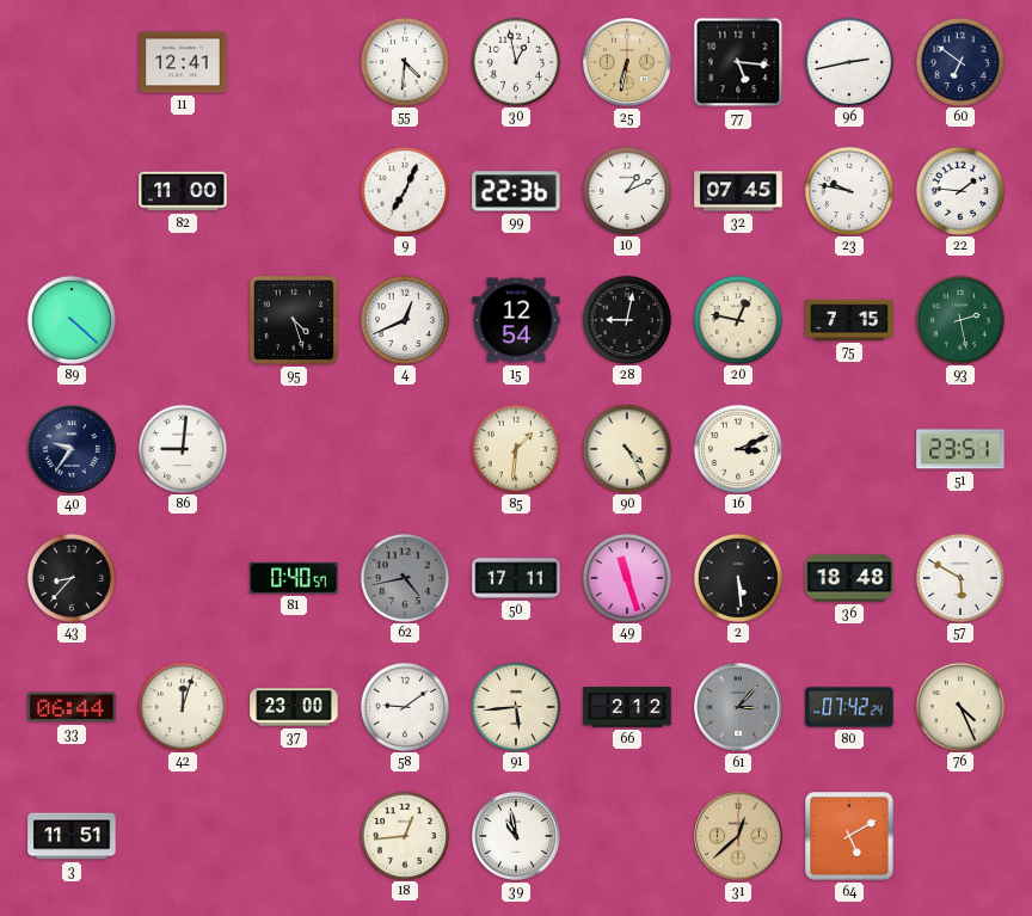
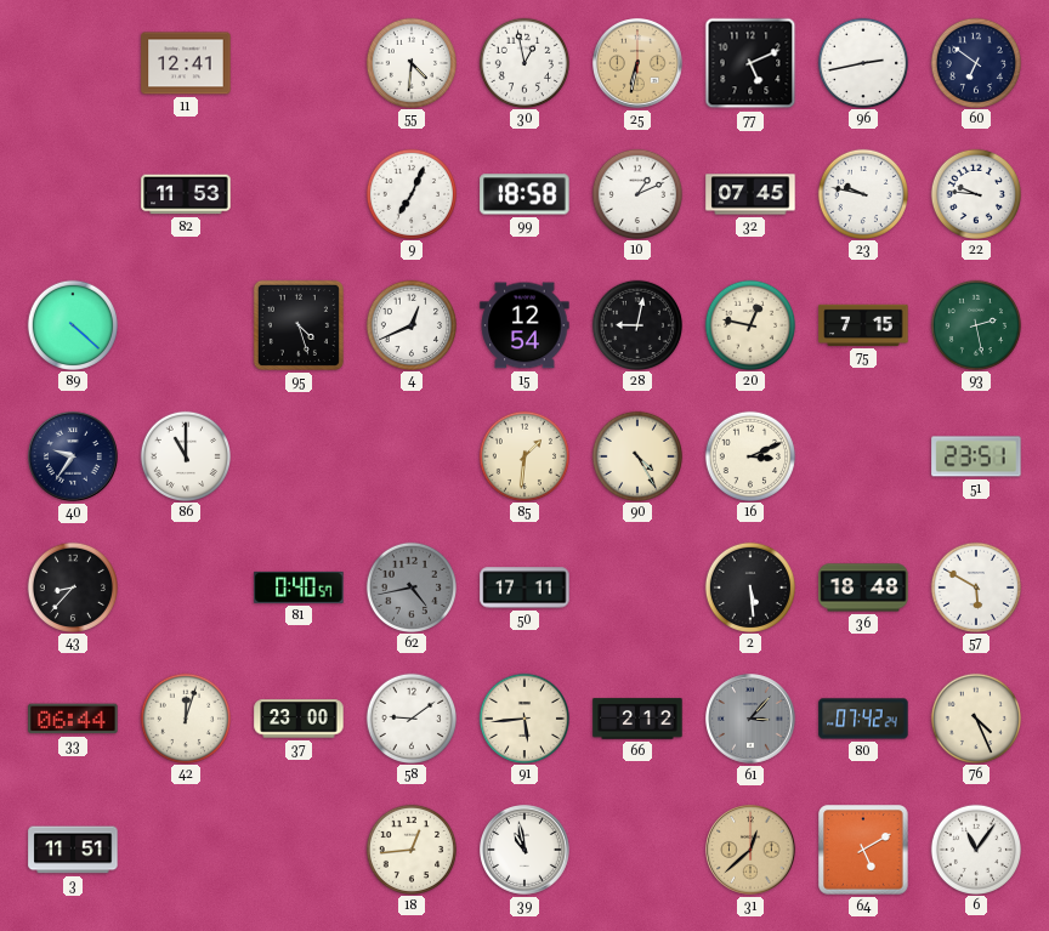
77: 5:16 -> 5:11 (750, 63)
82: 11:00 -> 11:53 (186, 194)
99: 22:36 -> 18:58 (524, 194)
22: 1:46 -> 9:46 (975, 193)
86: 9:01 -> 11:00 (185, 455)
49: 11:27 -> none (626, 577)
6: none -> 11:06 (975, 848)
